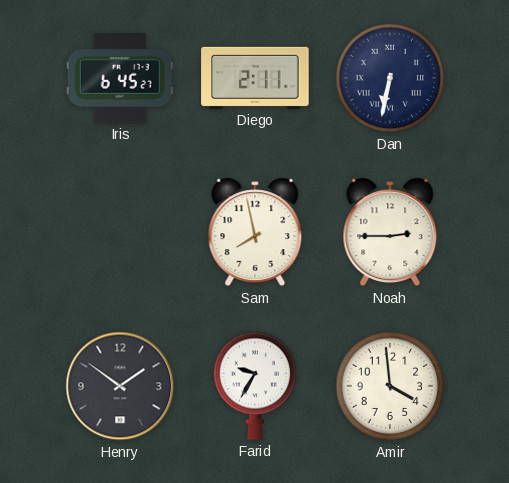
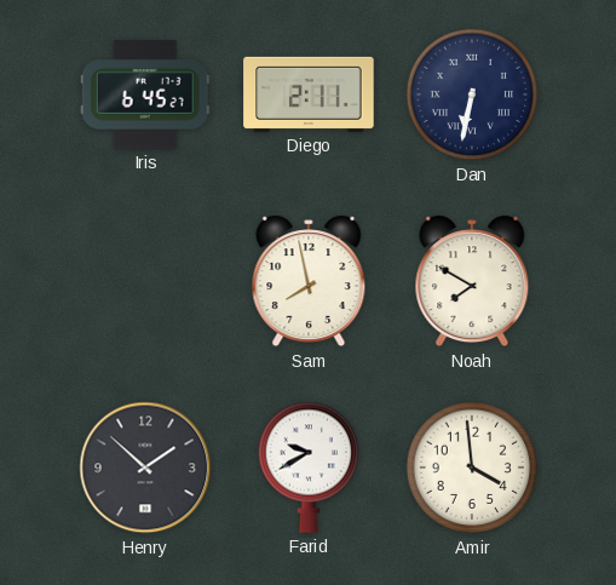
Noah: 2:45 -> 7:50 (472, 281)
Henry: 1:51 -> 1:52 (145, 468)
Farid: 9:35 -> 9:40 (307, 468)
